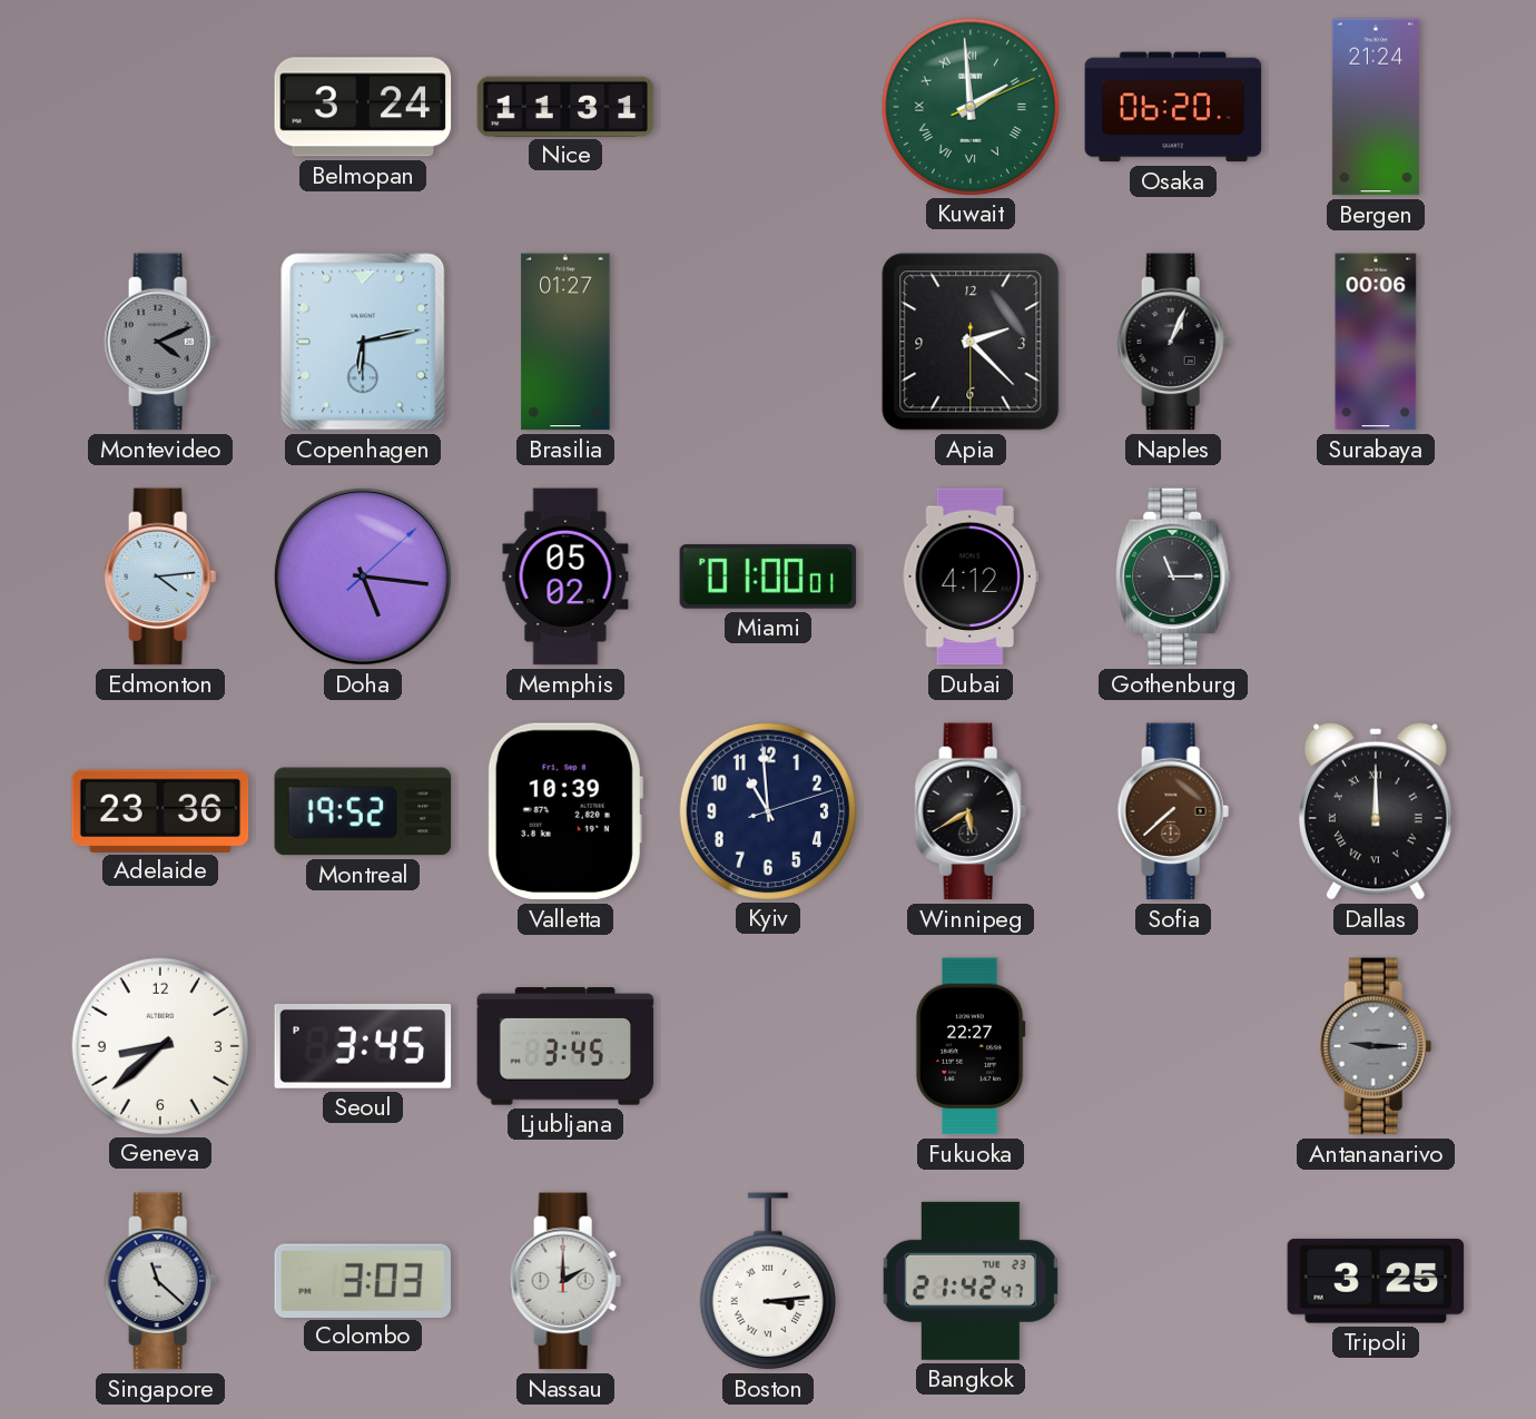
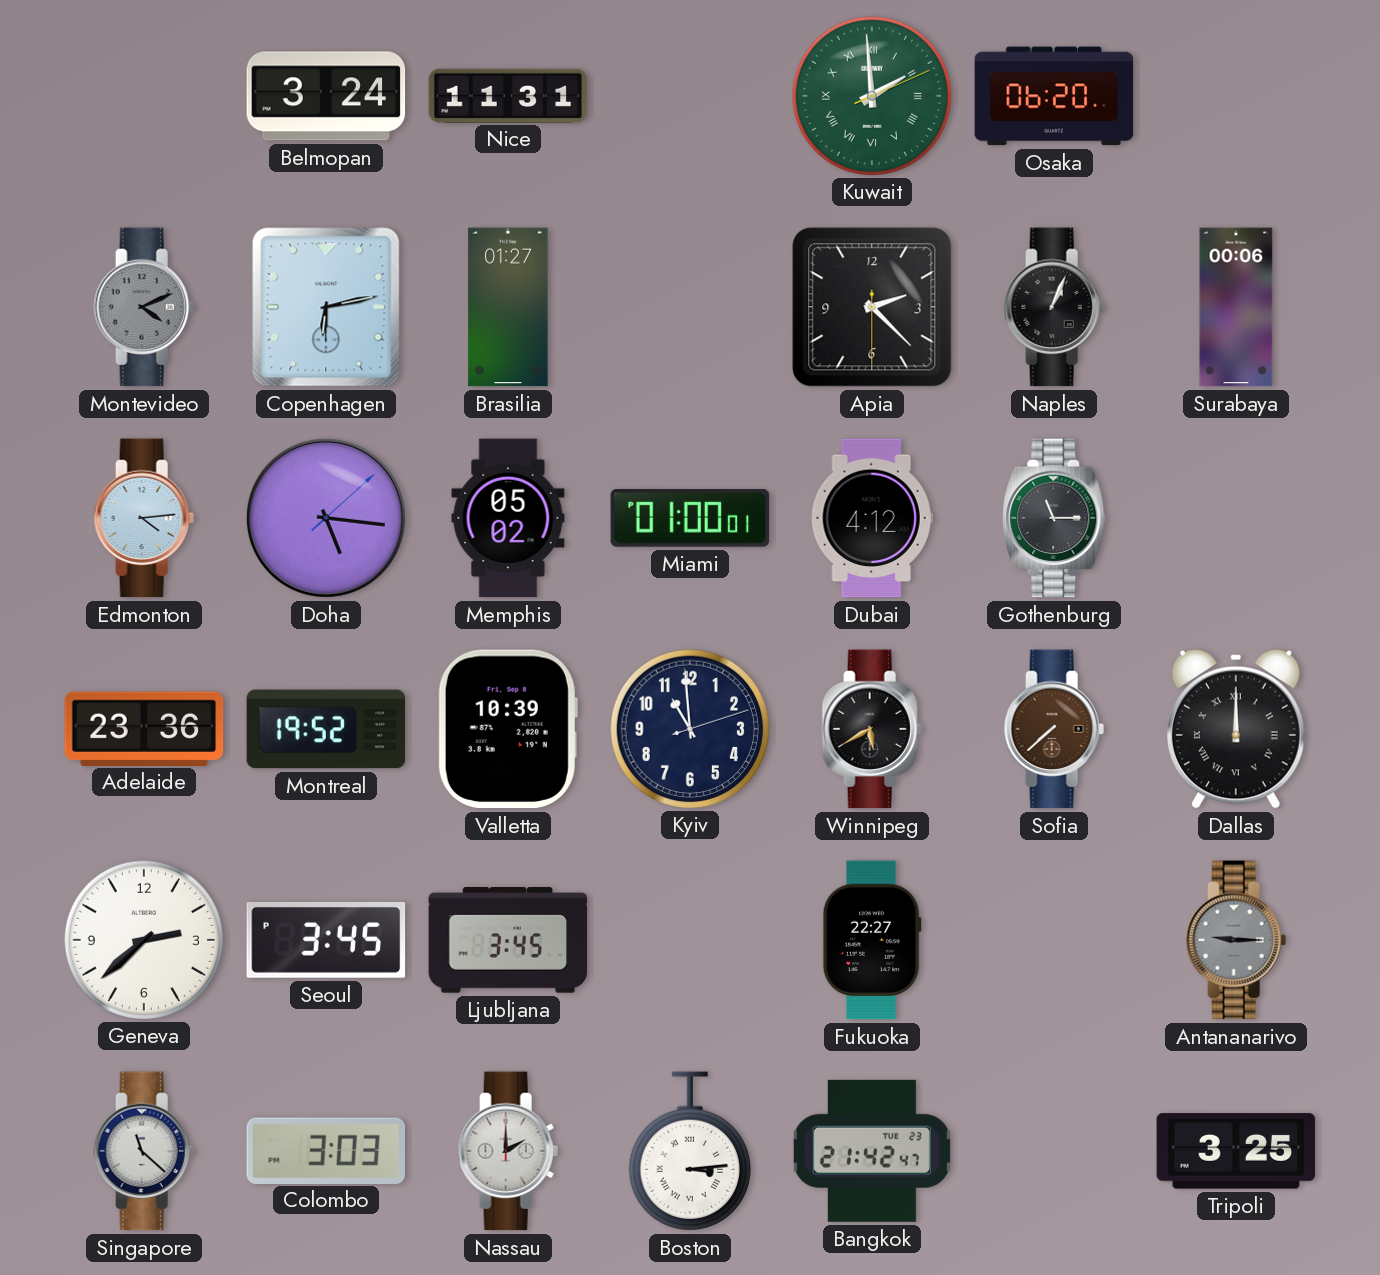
Bergen: 21:24 -> none (1376, 107)
Geneva: 8:38 -> 2:38 (143, 939)
